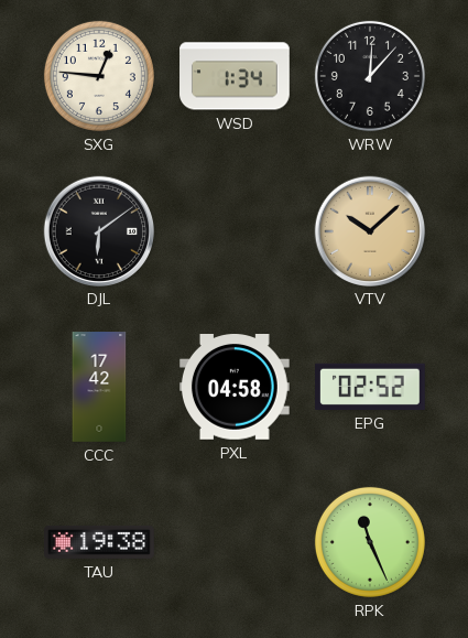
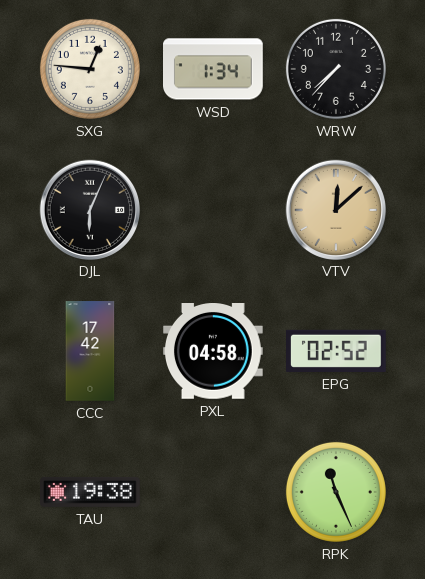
WRW: 12:07 -> 7:37 (336, 69)
DJL: 6:09 -> 6:04 (89, 209)
VTV: 10:08 -> 12:08 (335, 209)
